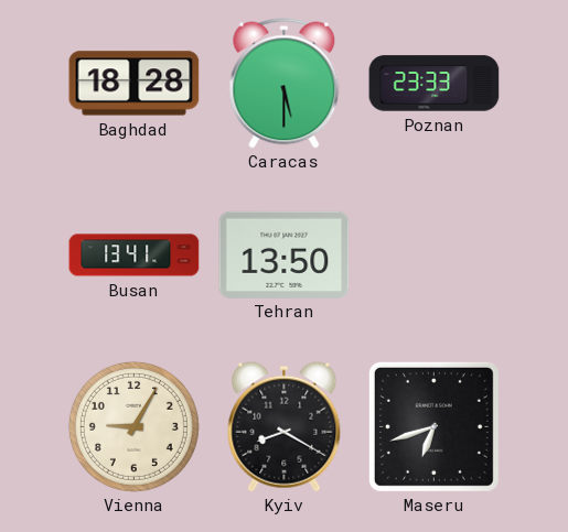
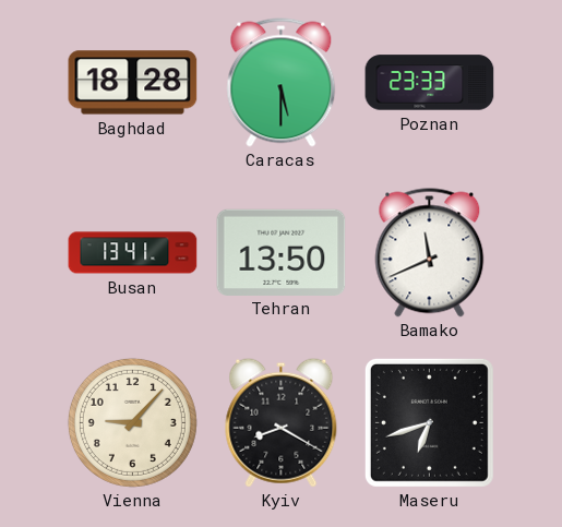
Bamako: none -> 11:41 (430, 253)
Vienna: 9:05 -> 9:07 (132, 422)
